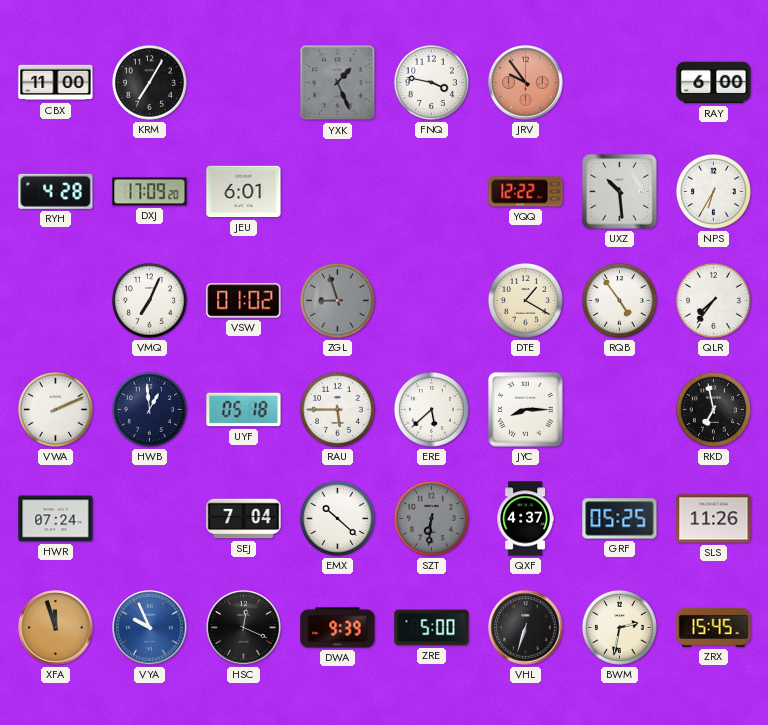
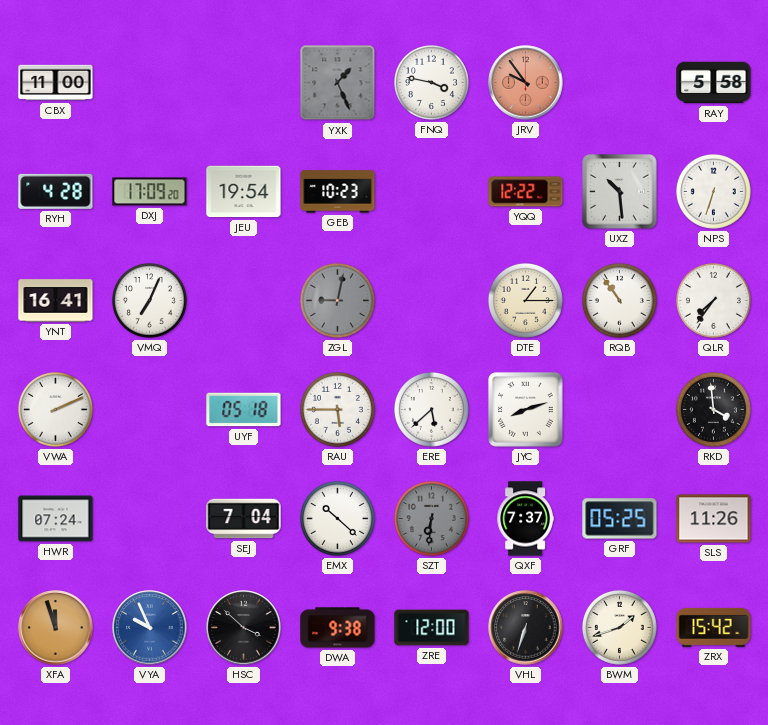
KRM: 7:05 -> none (149, 82)
RAY: 6:00 -> 5:58 (714, 83)
JEU: 6:01 -> 19:54 (244, 192)
GEB: none -> 10:23 (338, 192)
NPS: 6:35 -> 6:33 (713, 191)
YNT: none -> 16:41 (56, 301)
VSW: 01:02 -> none (244, 301)
ZGL: 8:57 -> 9:02 (337, 300)
DTE: 1:20 -> 1:15 (525, 300)
RQB: 4:54 -> 10:54 (619, 300)
HWB: 12:59 -> none (149, 409)
JYC: 8:15 -> 8:12 (526, 410)
RKD: 6:58 -> 3:59 (713, 409)
QXF: 4:37 -> 7:37 (525, 519)
HSC: 12:19 -> 3:52 (244, 628)
DWA: 9:39 -> 9:38 (338, 628)
ZRE: 5:00 -> 12:00 (432, 628)
BWM: 2:32 -> 1:42 (619, 627)
ZRX: 15:45 -> 15:42 (714, 627)
